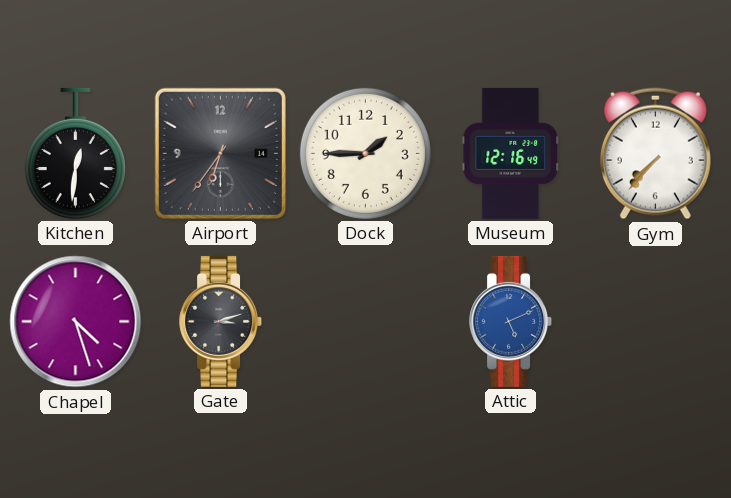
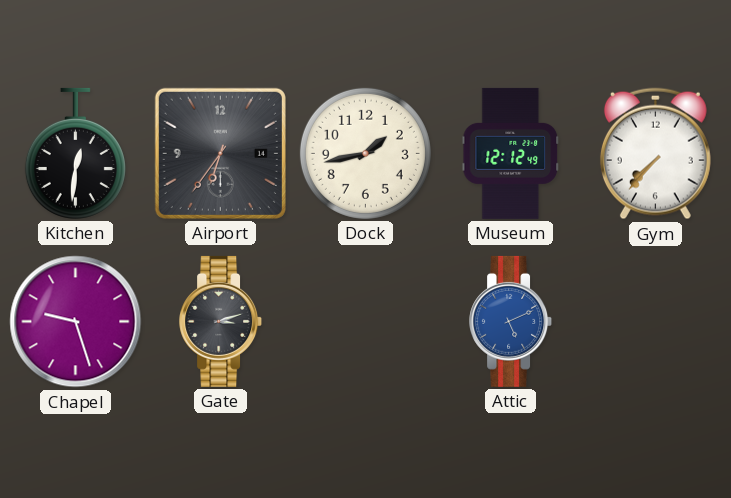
Dock: 1:45 -> 1:43 (365, 153)
Museum: 12:16 -> 12:12 (511, 153)
Chapel: 4:27 -> 9:27 (76, 322)
